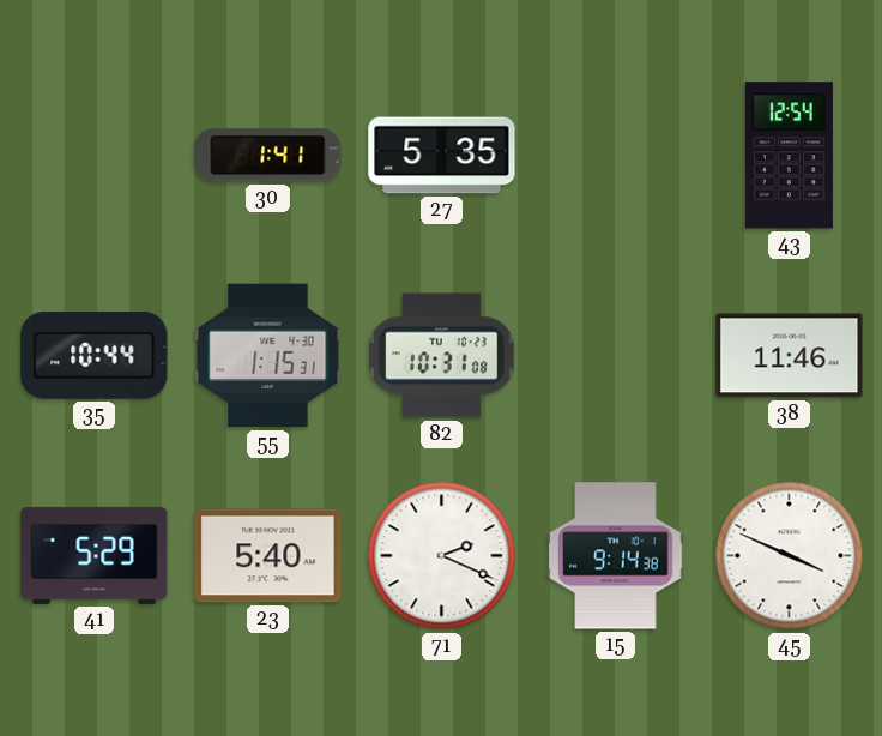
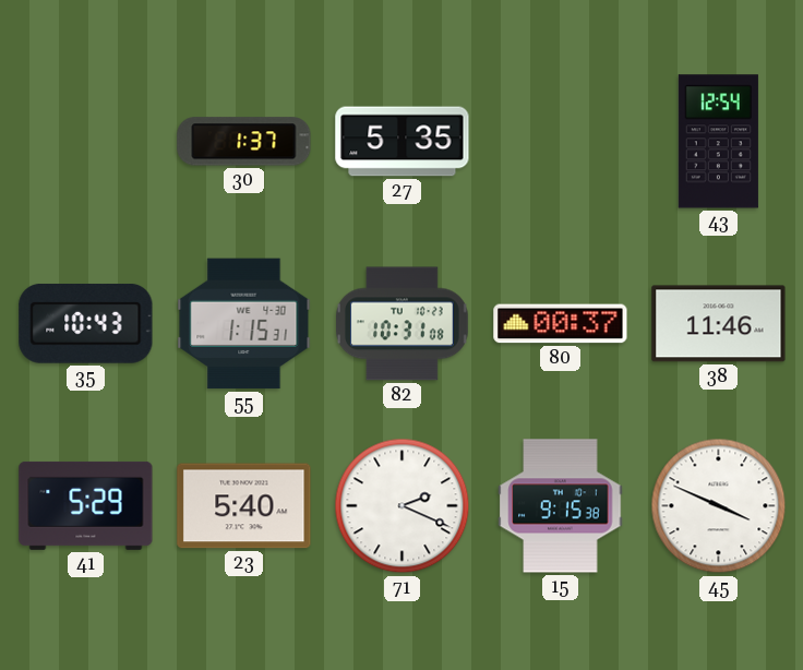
30: 1:41 -> 1:37 (244, 142)
35: 10:44 -> 10:43 (86, 323)
80: none -> 00:37 (561, 324)
15: 9:14 -> 9:15 (561, 506)
